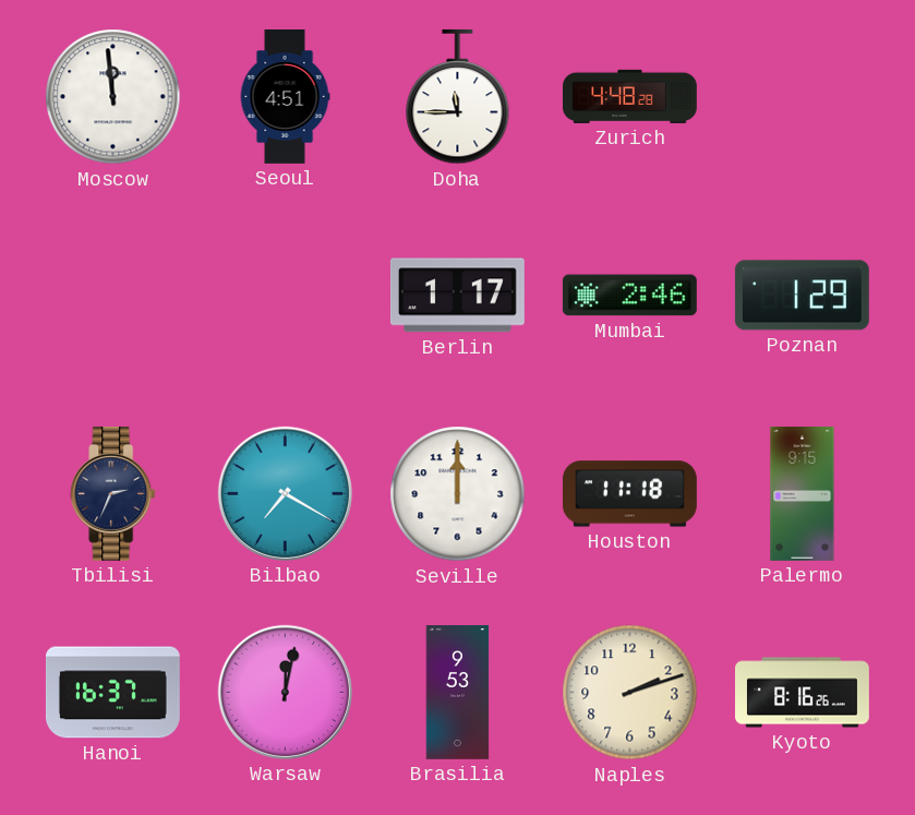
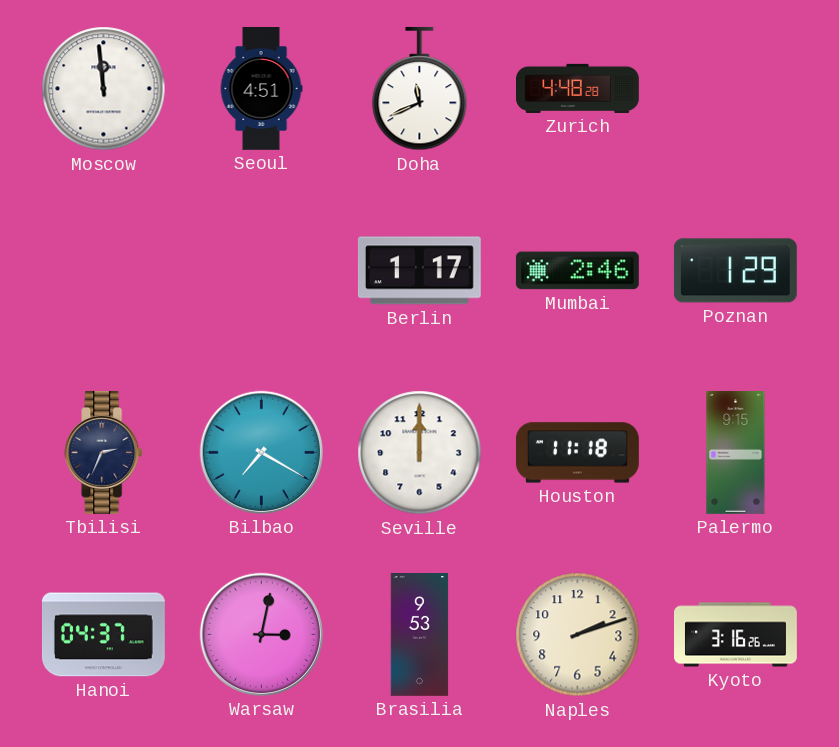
Doha: 11:45 -> 11:41 (420, 89)
Hanoi: 16:37 -> 04:37 (103, 635)
Warsaw: 12:02 -> 3:02 (261, 634)
Kyoto: 8:16 -> 3:16 (736, 635)
